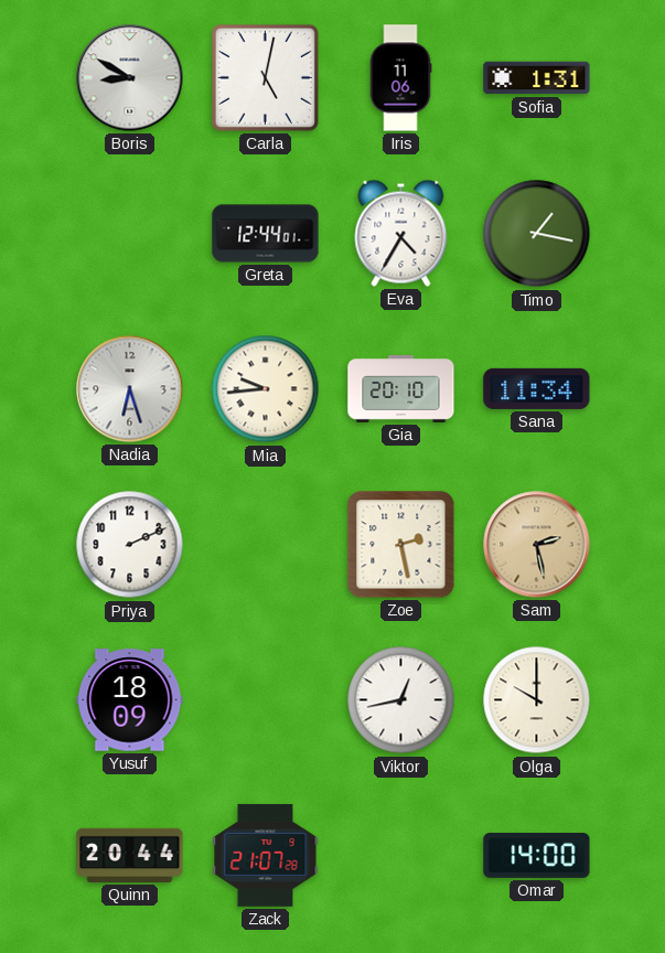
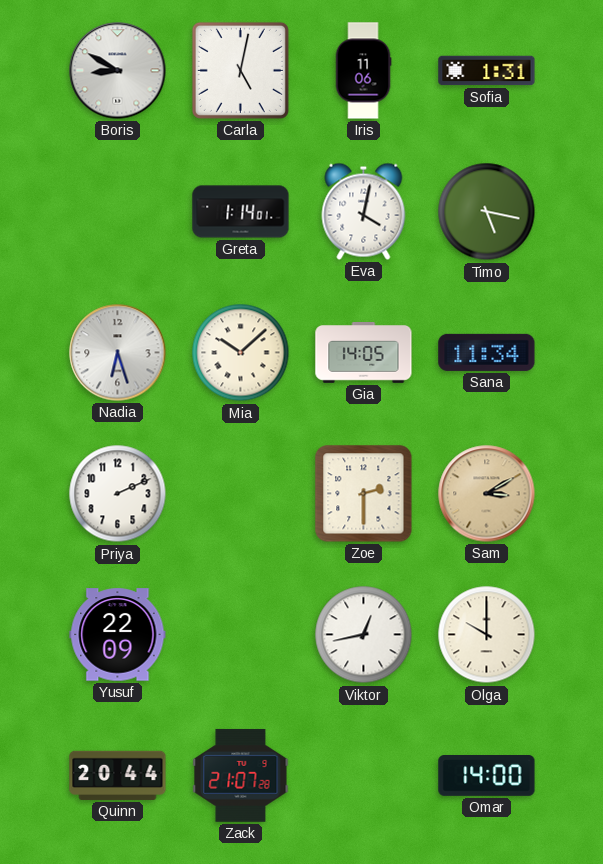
Greta: 12:44 -> 1:14 (241, 212)
Eva: 4:35 -> 4:02 (364, 211)
Timo: 1:17 -> 5:17 (487, 212)
Mia: 9:44 -> 10:08 (241, 353)
Gia: 20:10 -> 14:05 (364, 353)
Zoe: 2:28 -> 2:30 (364, 494)
Sam: 2:28 -> 3:10 (487, 494)
Yusuf: 18:09 -> 22:09 (118, 635)
